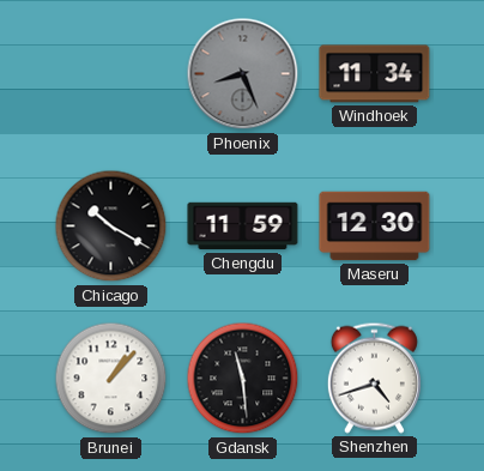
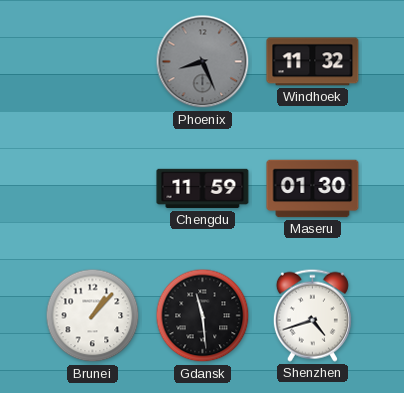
Windhoek: 11:34 -> 11:32 (313, 62)
Chicago: 10:20 -> none (111, 227)
Maseru: 12:30 -> 01:30 (313, 189)
